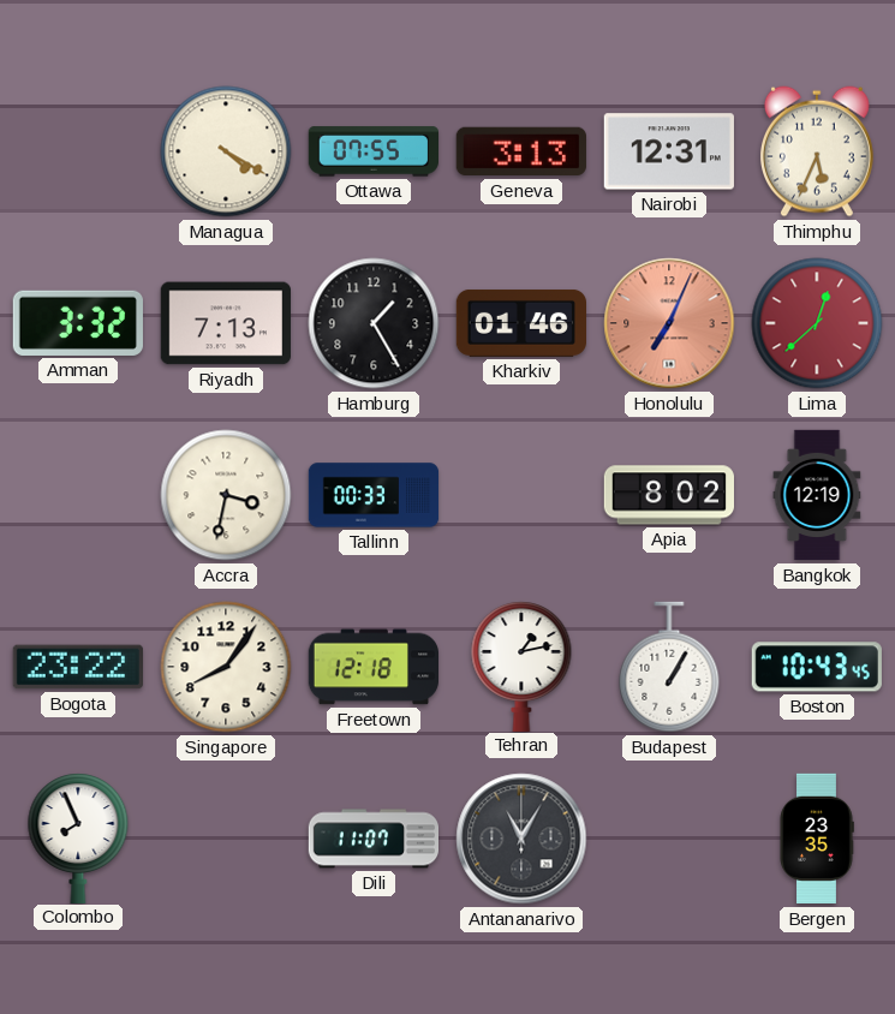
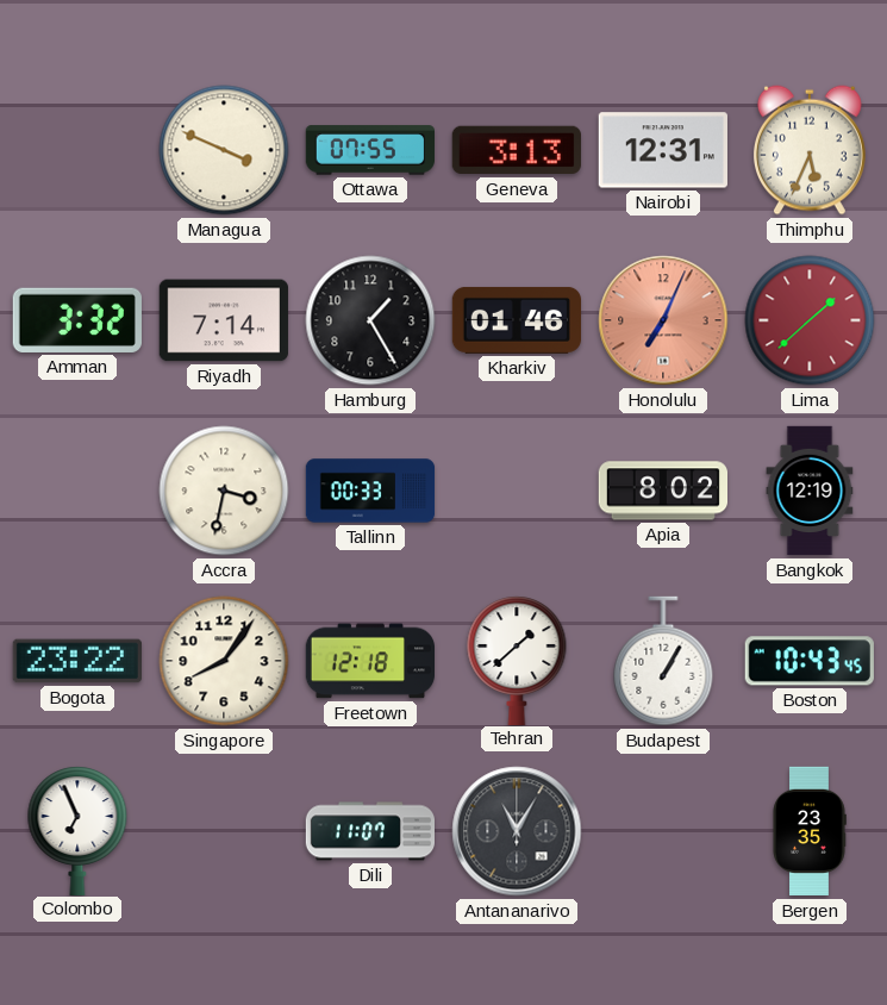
Managua: 4:20 -> 3:49 (224, 150)
Riyadh: 7:13 -> 7:14 (224, 320)
Lima: 12:38 -> 1:38 (810, 320)
Tehran: 1:13 -> 1:38 (517, 660)
Colombo: 7:56 -> 6:56 (77, 830)
